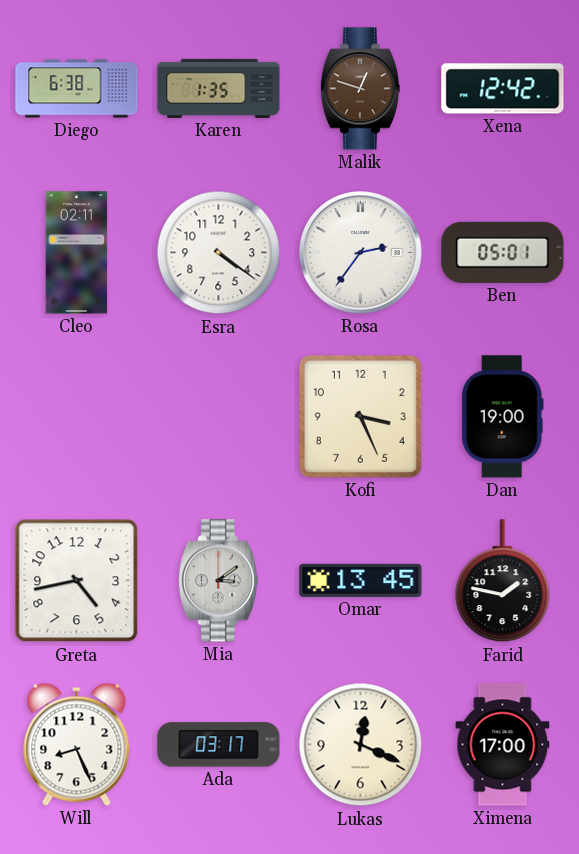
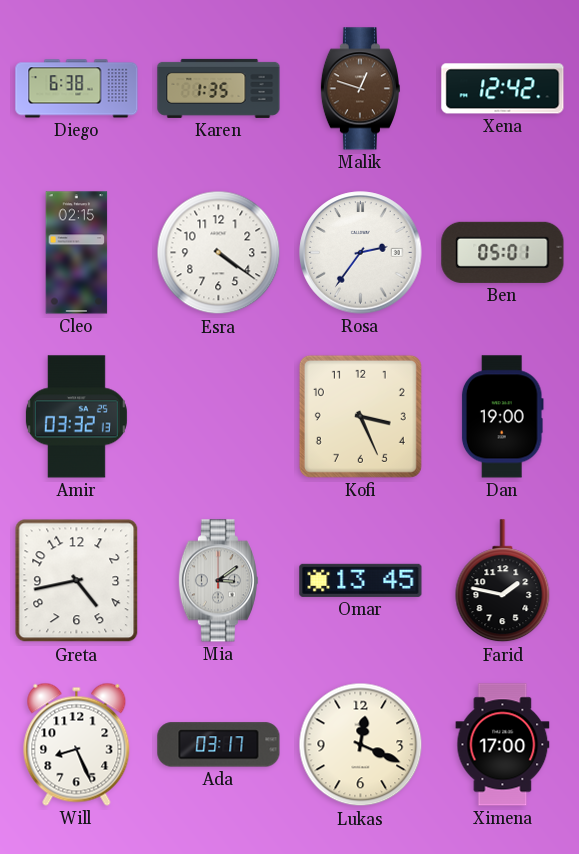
Cleo: 02:11 -> 02:15 (77, 253)
Amir: none -> 03:32 (76, 417)
